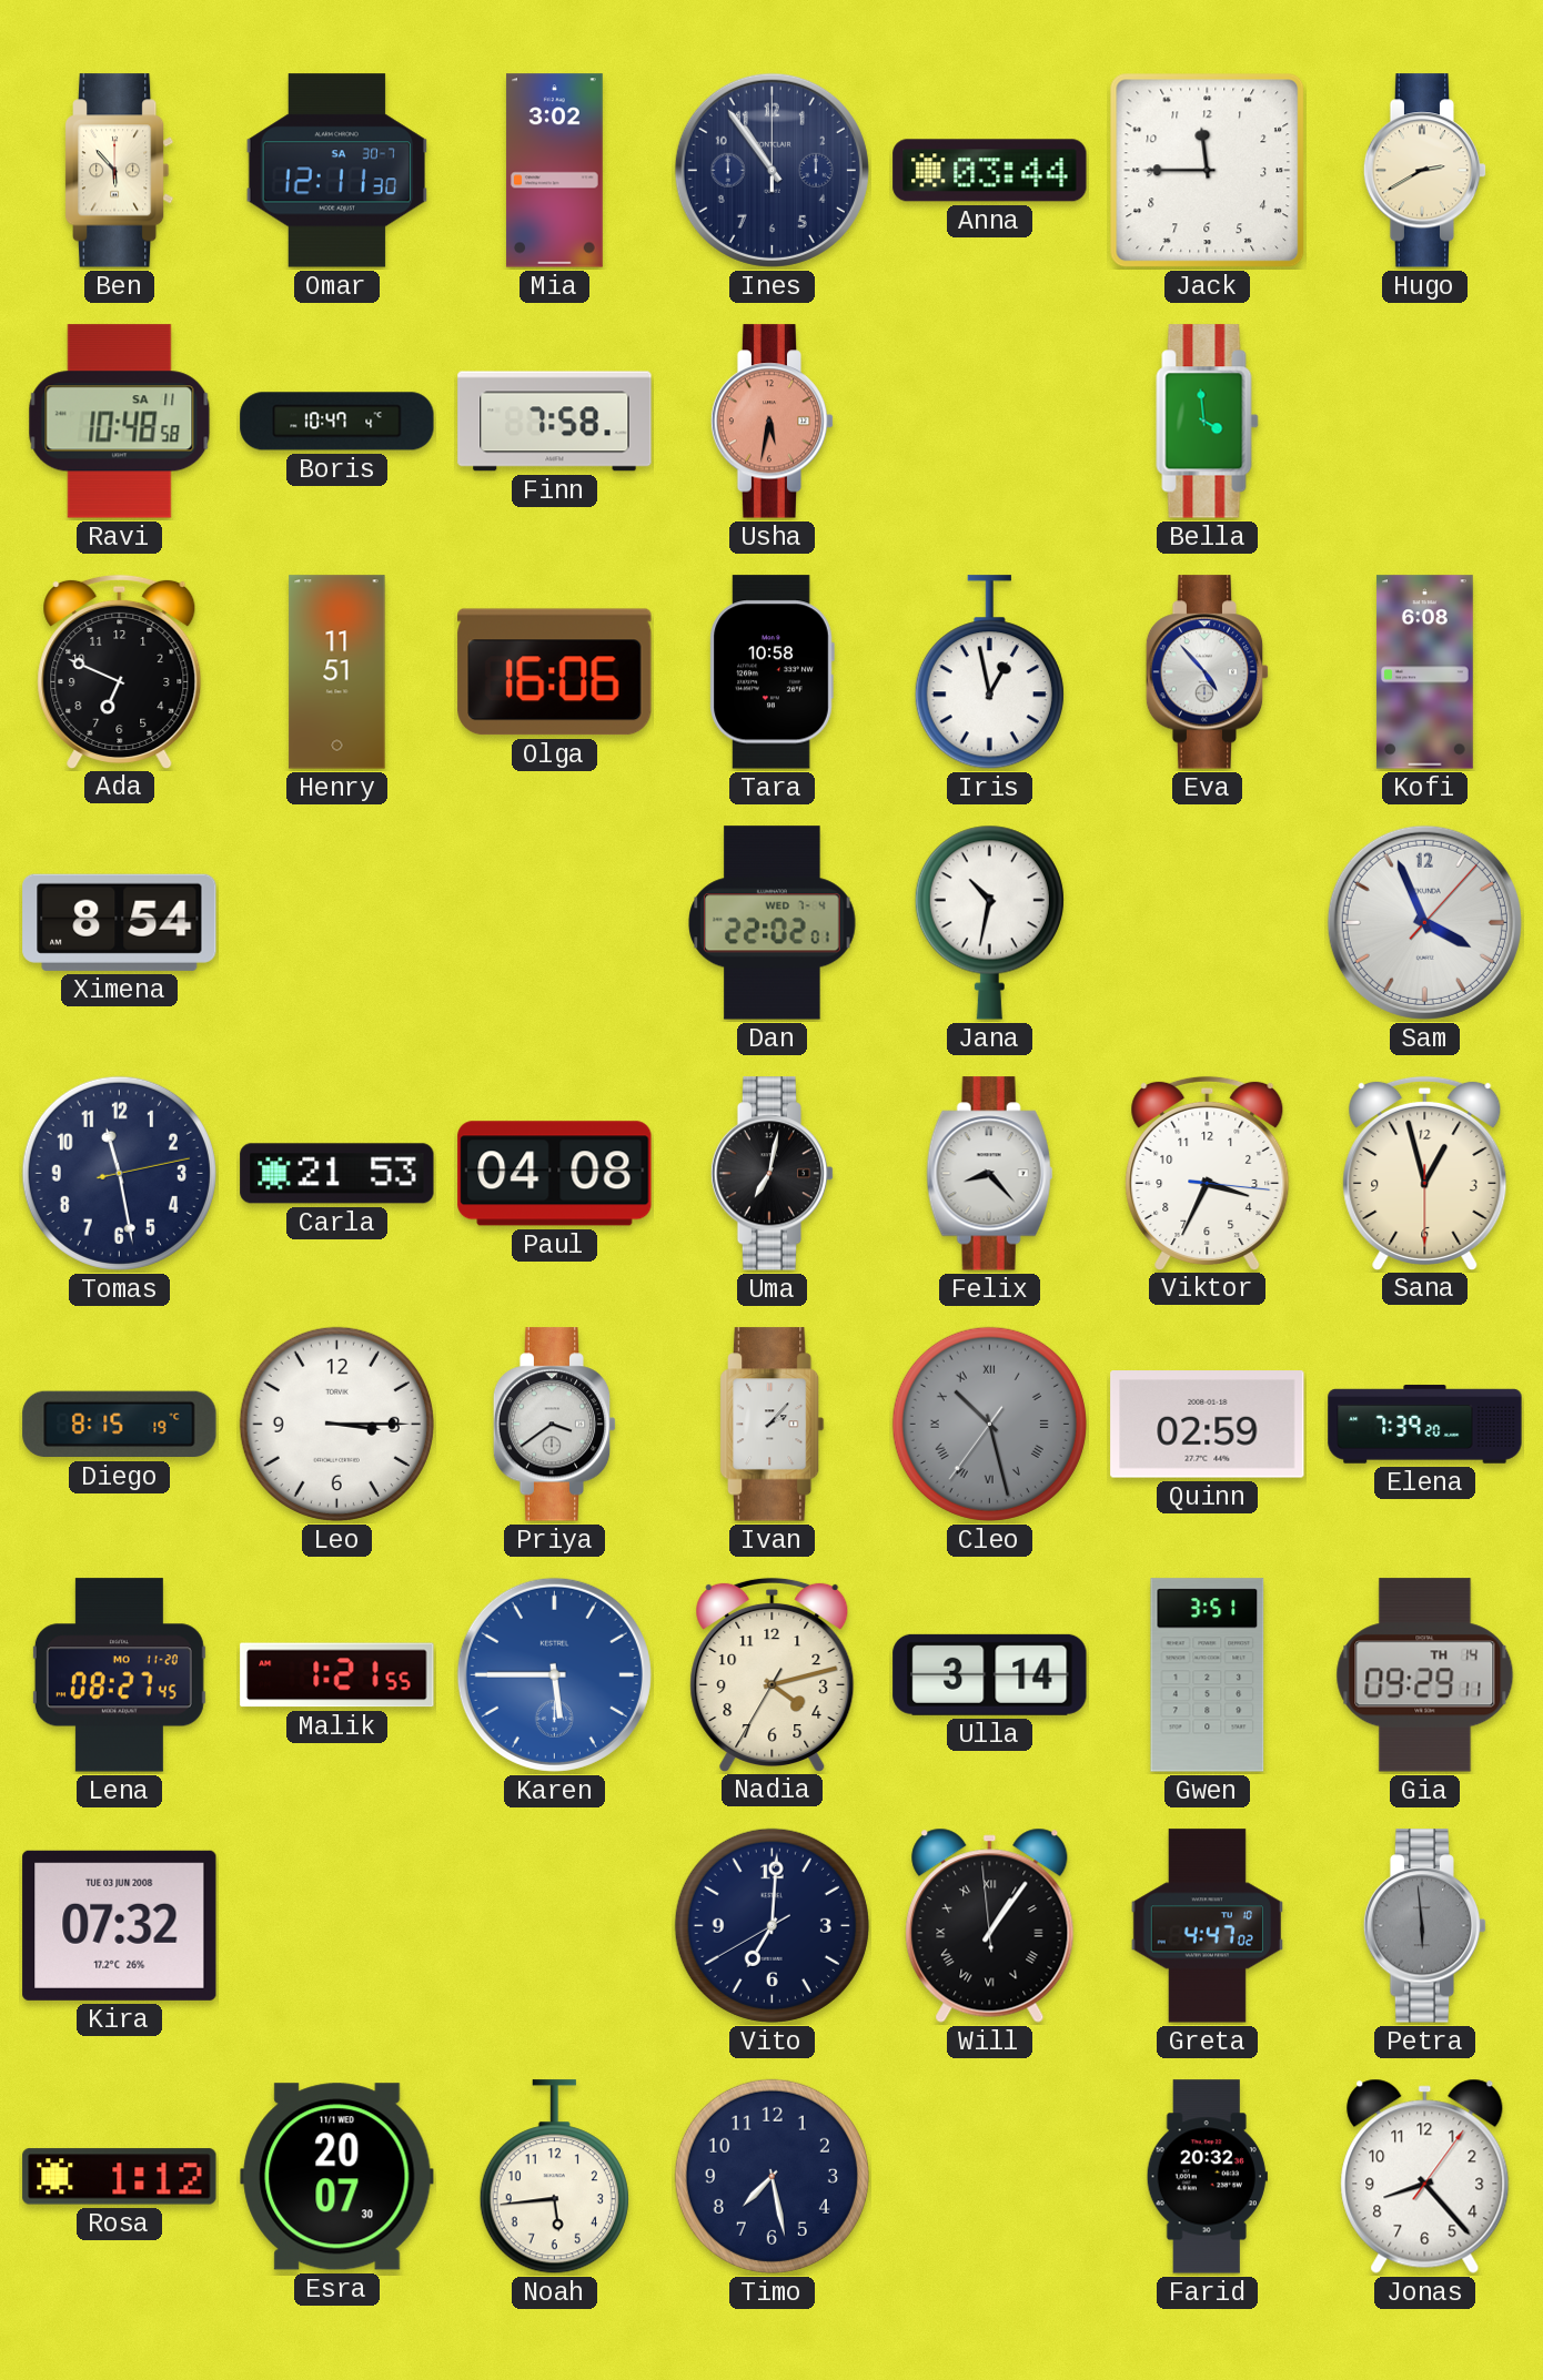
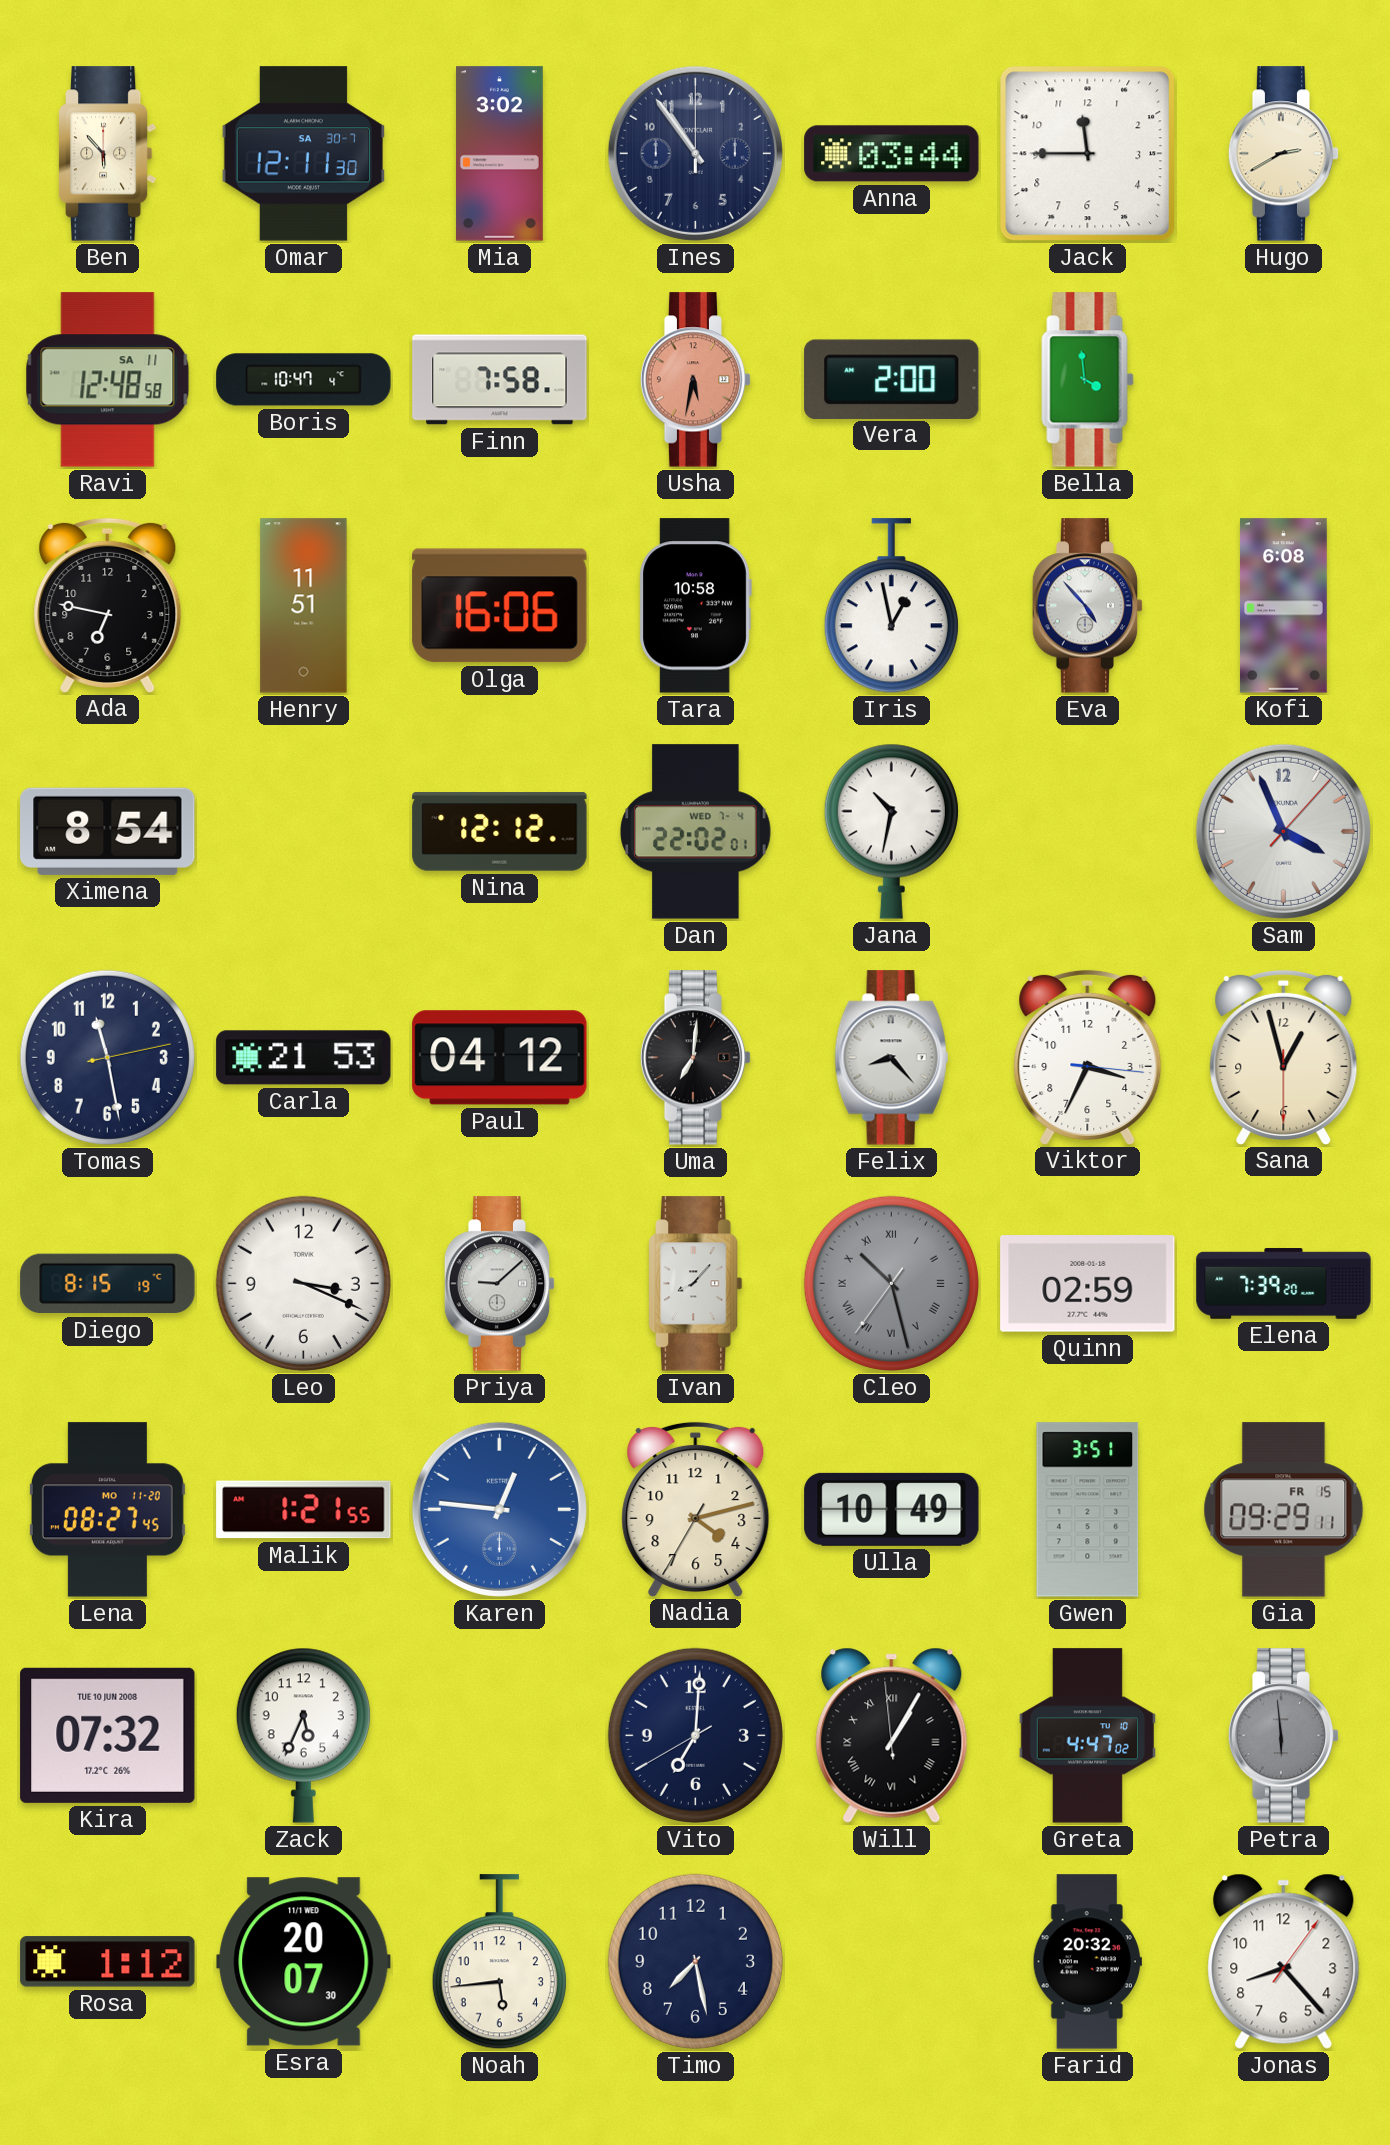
Ravi: 10:48 -> 12:48 (108, 380)
Vera: none -> 2:00 (892, 379)
Ada: 6:49 -> 6:47 (108, 605)
Nina: none -> 12:12 (500, 832)
Paul: 04:08 -> 04:12 (500, 1058)
Uma: 7:02 -> 7:01 (696, 1058)
Leo: 3:15 -> 3:19 (303, 1283)
Priya: 3:39 -> 9:08 (500, 1284)
Ivan: 2:07 -> 8:07 (696, 1284)
Karen: 5:45 -> 12:46 (499, 1509)
Ulla: 3:14 -> 10:49 (892, 1509)
Gia date: TH 14 -> FR 15 (1284, 1510)
Kira date: TUE 03 JUN 2008 -> TUE 10 JUN 2008 (108, 1735)
Zack: none -> 5:34 (303, 1735)
Will: 1:05 -> 1:04 (892, 1735)
